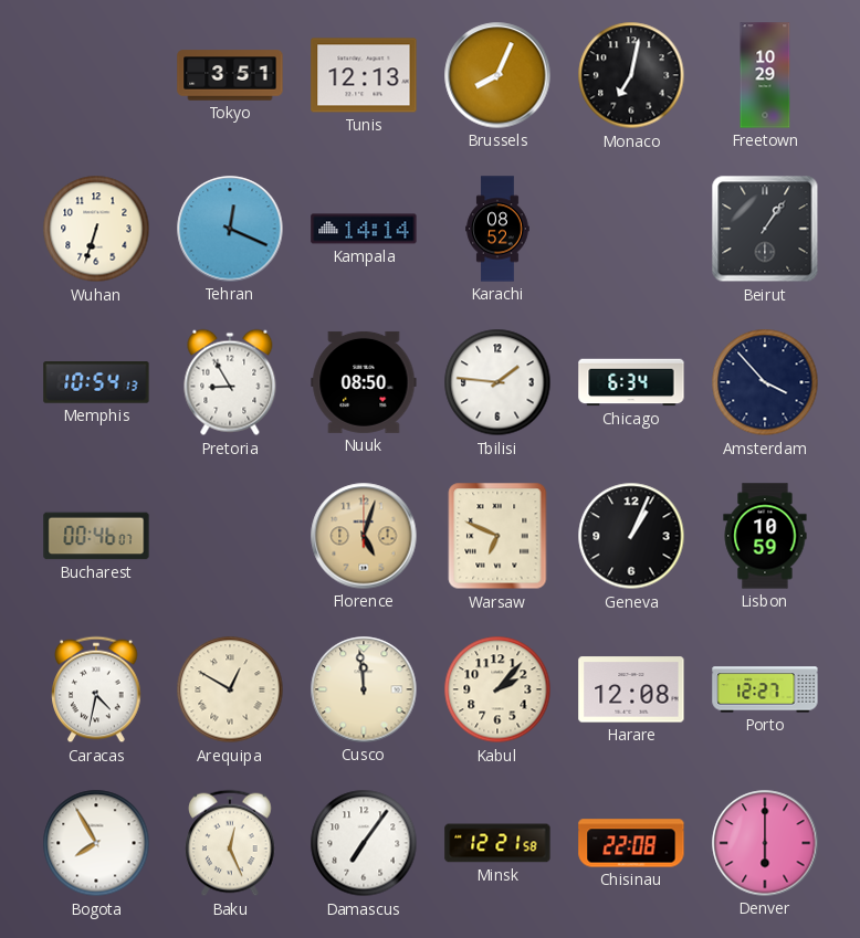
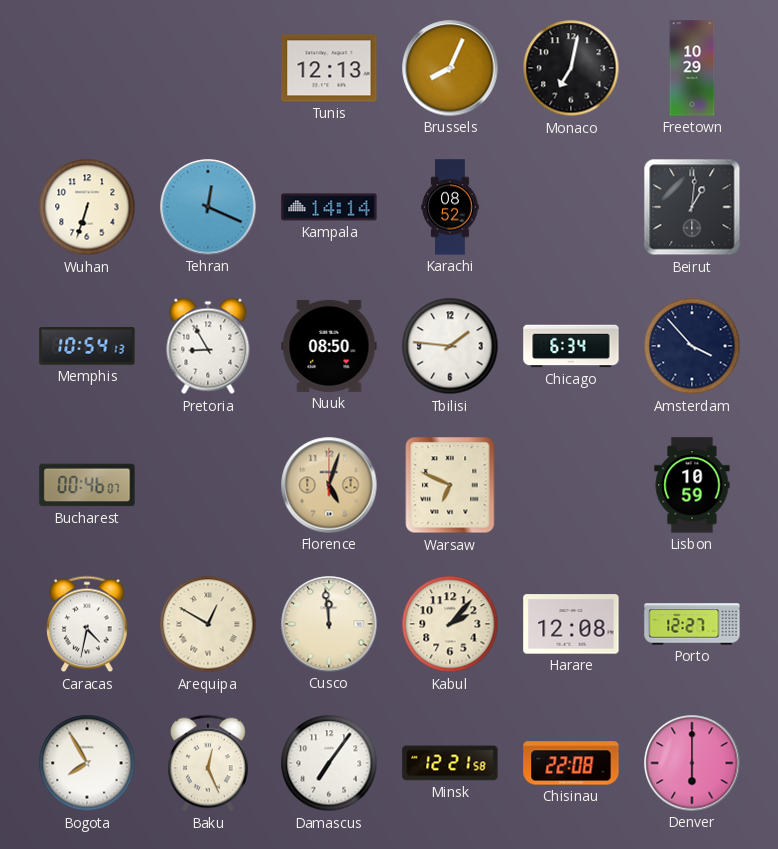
Tokyo: 3:51 -> none (230, 75)
Beirut: 1:06 -> 1:01 (692, 207)
Geneva: 1:04 -> none (631, 536)
